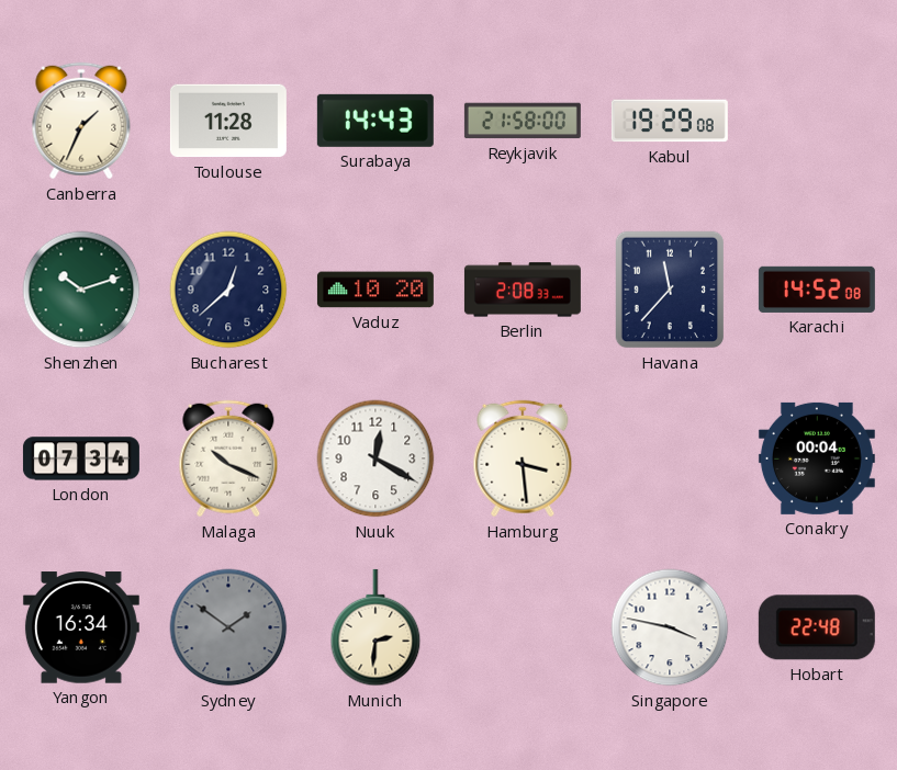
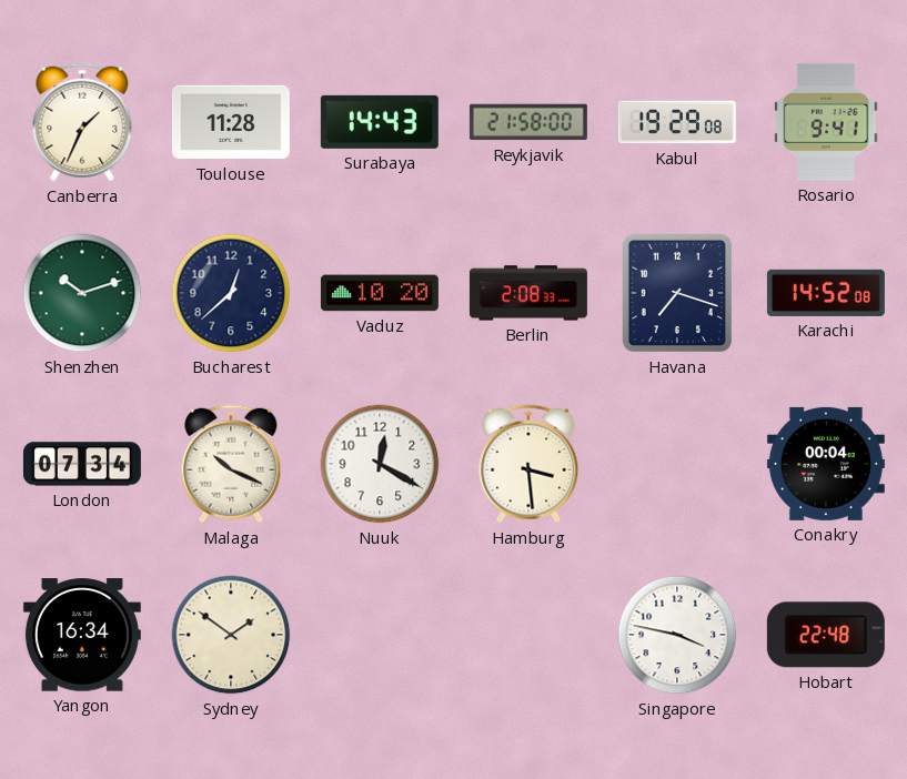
Rosario: none -> 9:41 (826, 122)
Havana: 11:37 -> 7:18 (677, 293)
Sydney dial: grey -> cream (231, 635)
Munich: 2:31 -> none (375, 627)
